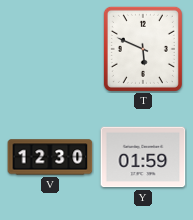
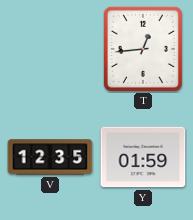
T: 5:49 -> 12:44 (143, 49)
V: 12:30 -> 12:35 (50, 157)
